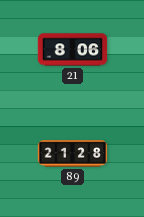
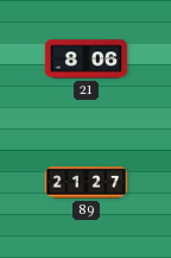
89: 21:28 -> 21:27 (87, 183)
